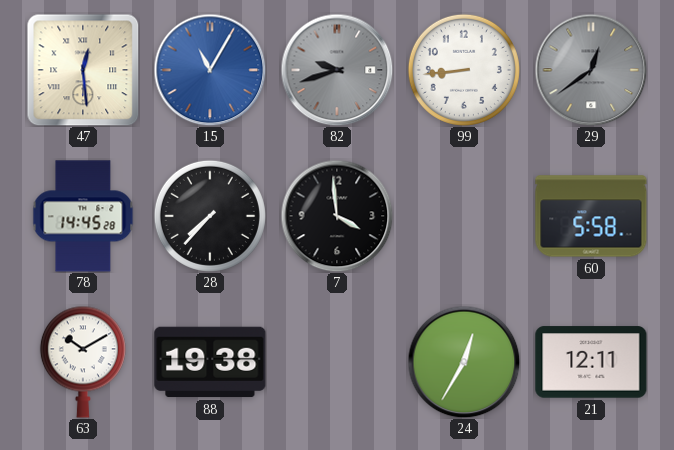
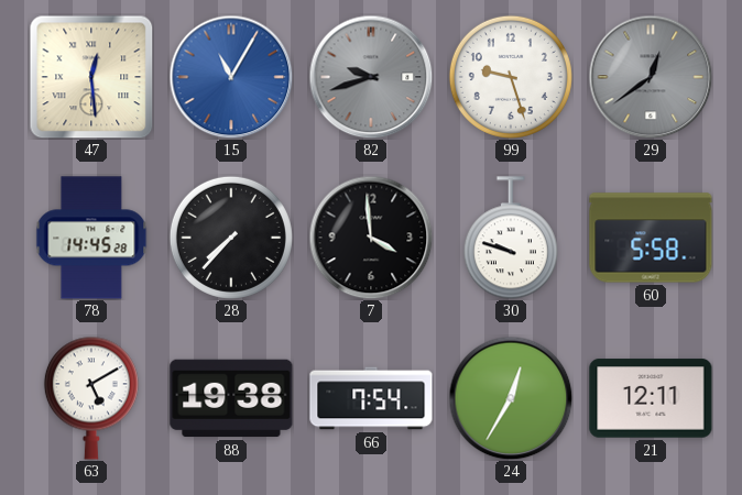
99: 8:44 -> 9:27 (511, 77)
30: none -> 9:48 (511, 238)
63: 10:10 -> 5:10 (91, 398)
66: none -> 7:54 (371, 398)
